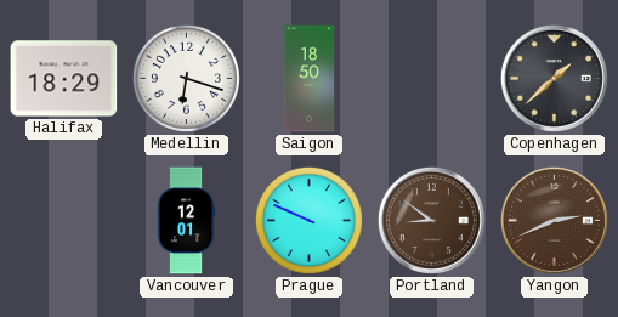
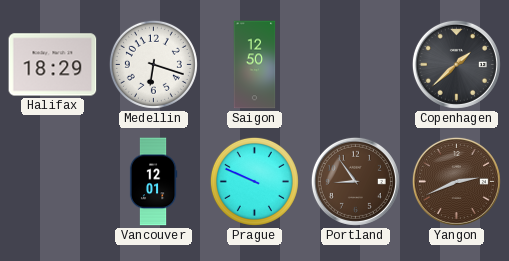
Saigon: 18:50 -> 12:50 (255, 65)
Portland: 8:51 -> 8:54 (355, 181)
